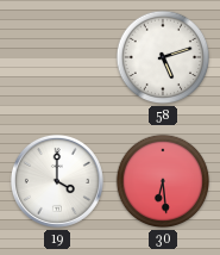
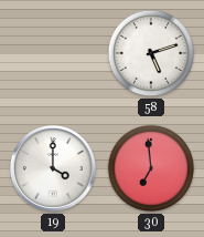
30: 6:29 -> 6:59 (151, 168)
